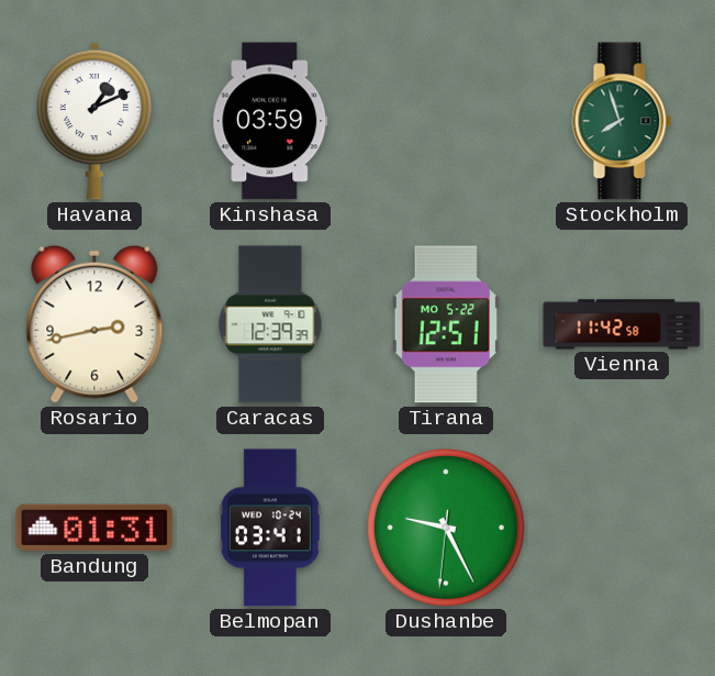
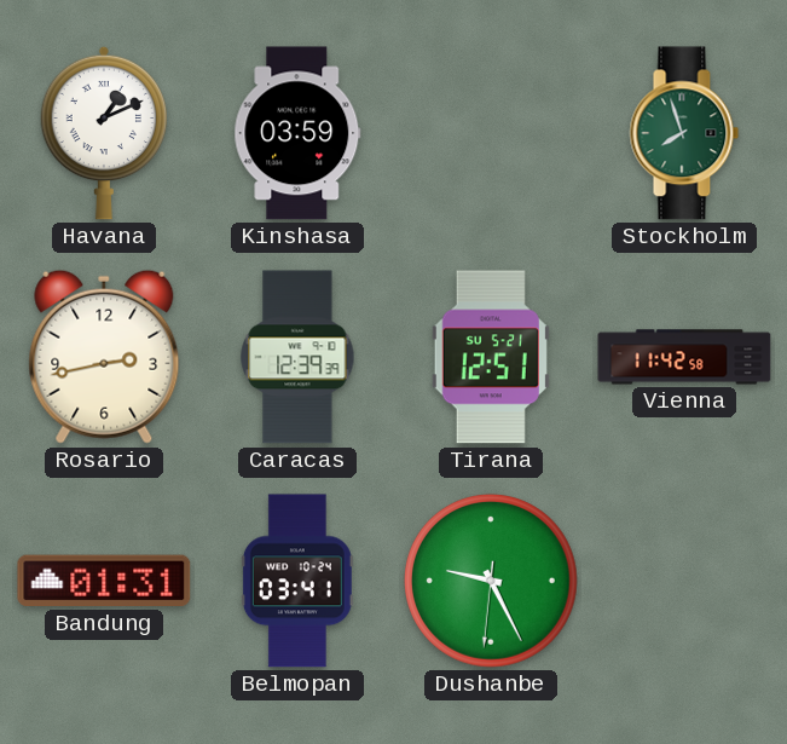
Tirana date: MO 5-22 -> SU 5-21 (491, 357)
